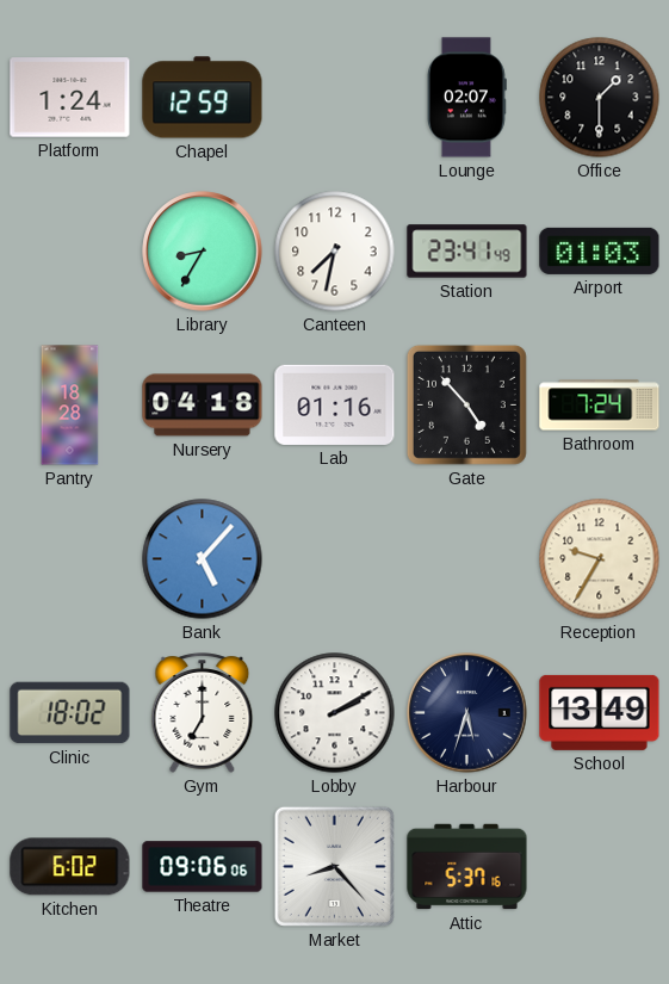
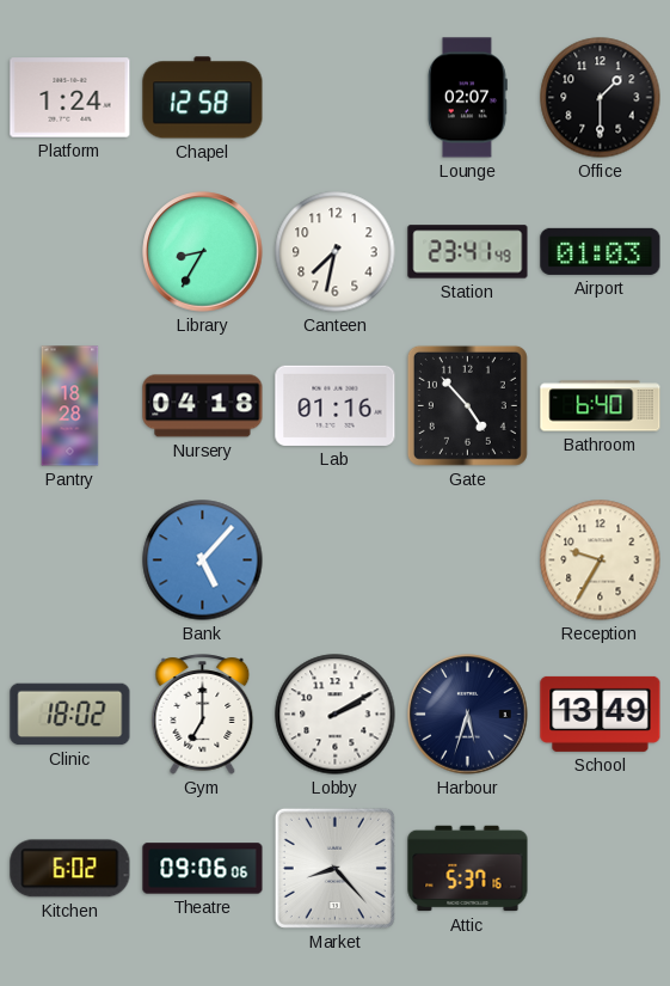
Chapel: 12:59 -> 12:58 (203, 98)
Bathroom: 7:24 -> 6:40 (601, 406)
